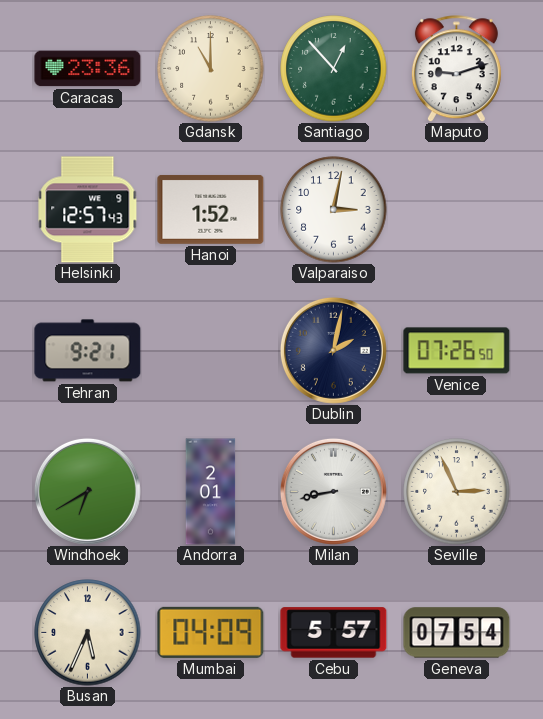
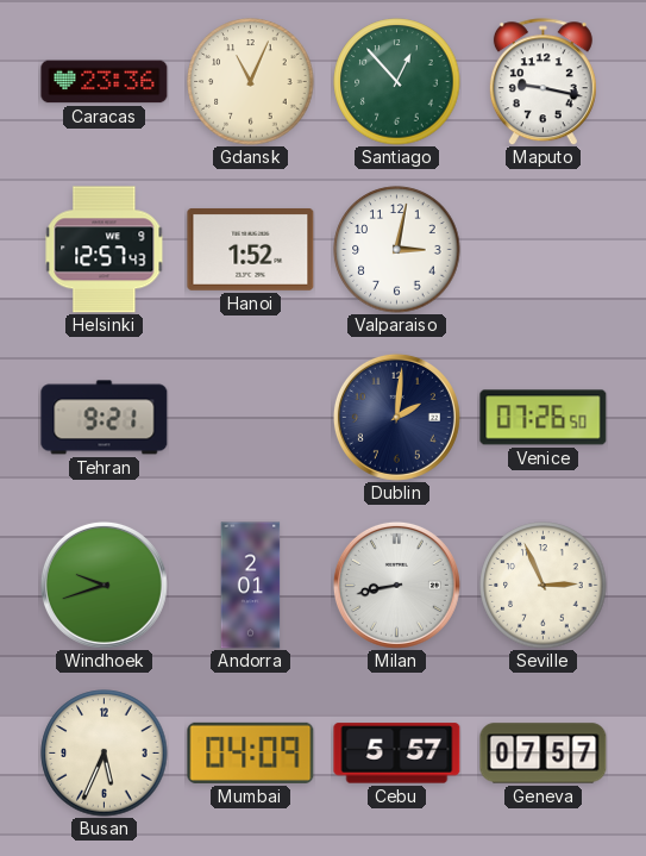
Gdansk: 11:00 -> 11:04 (251, 82)
Maputo: 9:12 -> 9:17 (542, 82)
Dublin: 2:02 -> 2:01 (396, 417)
Windhoek: 6:40 -> 9:42 (104, 585)
Geneva: 07:54 -> 07:57 (544, 754)
